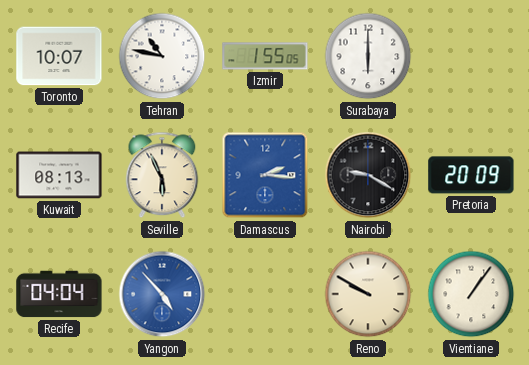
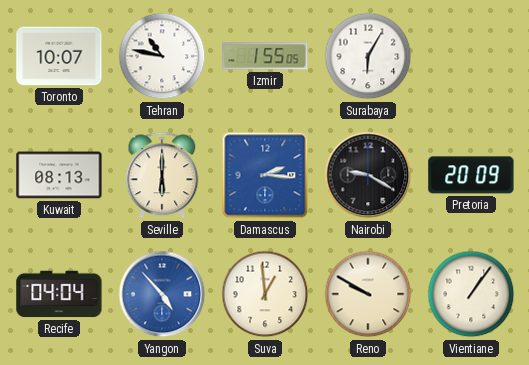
Surabaya: 6:00 -> 6:05 (368, 56)
Seville: 5:56 -> 6:00 (162, 175)
Suva: none -> 12:59 (265, 294)
